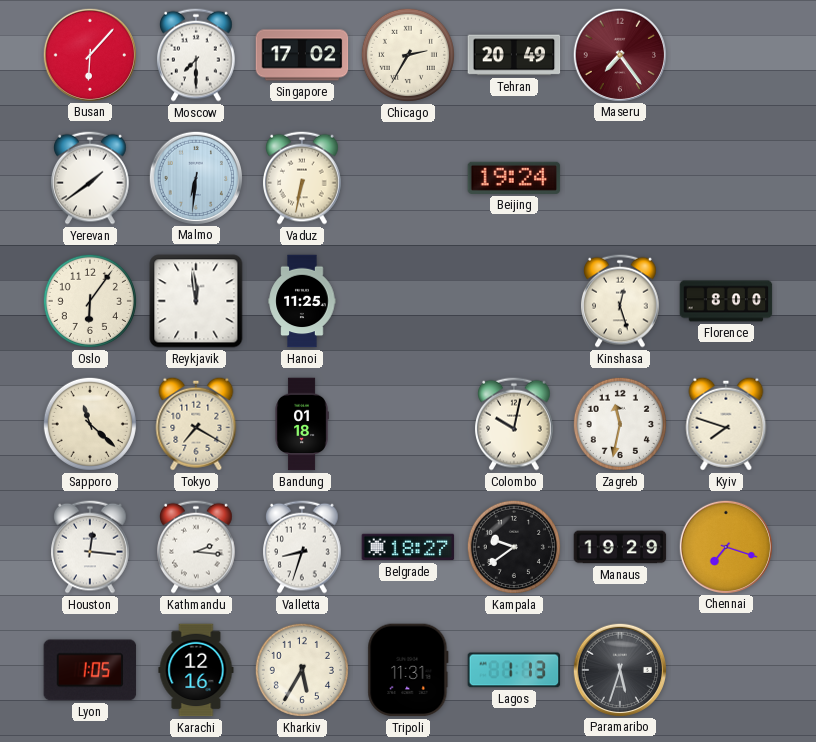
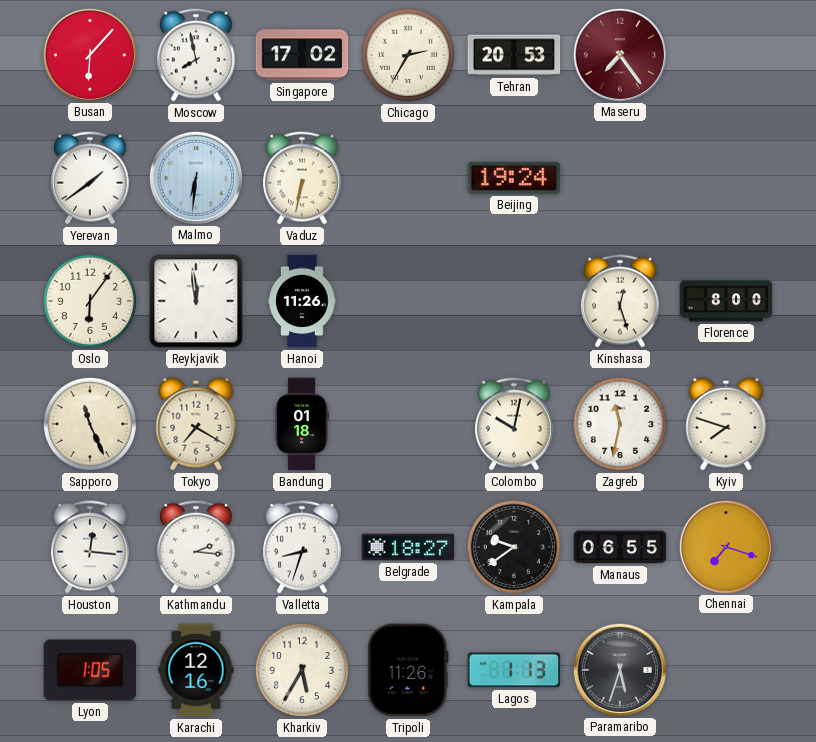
Moscow: 7:30 -> 7:58 (197, 55)
Tehran: 20:49 -> 20:53 (514, 55)
Hanoi: 11:25 -> 11:26 (302, 301)
Sapporo: 11:22 -> 11:26 (90, 424)
Manaus: 19:29 -> 06:55 (620, 547)
Tripoli: 11:31 -> 11:26 (408, 670)
